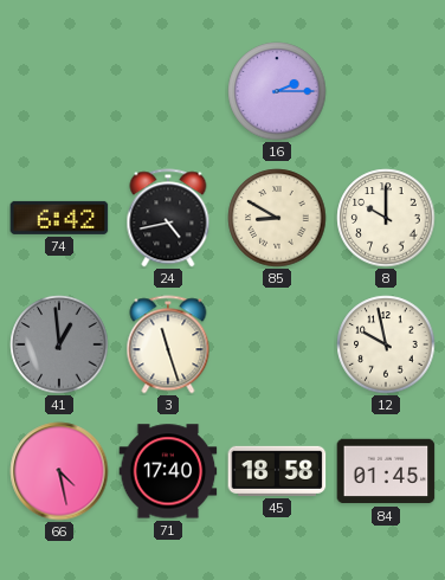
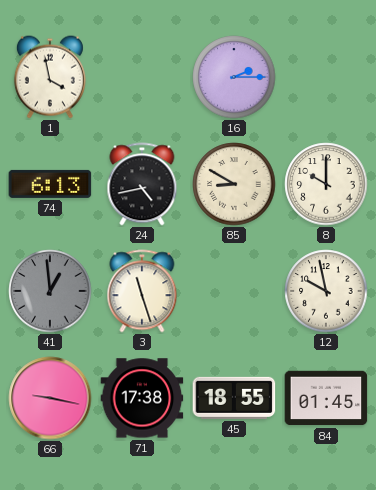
1: none -> 3:58 (50, 77)
74: 6:42 -> 6:13 (50, 184)
66: 4:28 -> 9:17 (50, 398)
71: 17:40 -> 17:38 (142, 398)
45: 18:58 -> 18:55 (234, 398)
